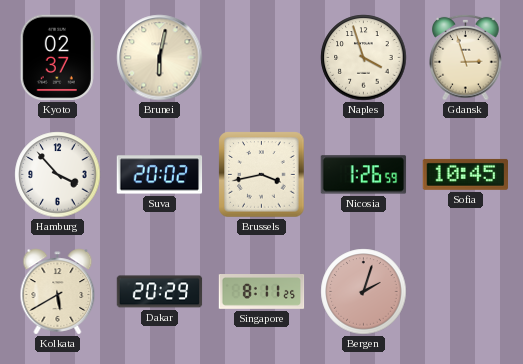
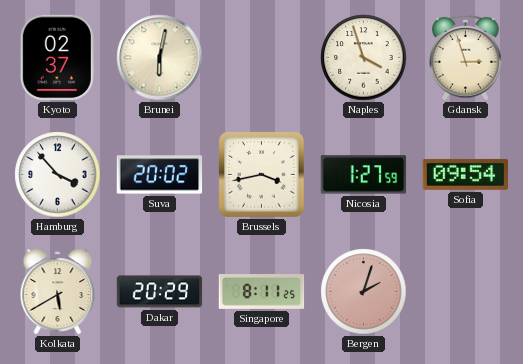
Nicosia: 1:26 -> 1:27 (364, 175)
Sofia: 10:45 -> 09:54 (465, 174)
